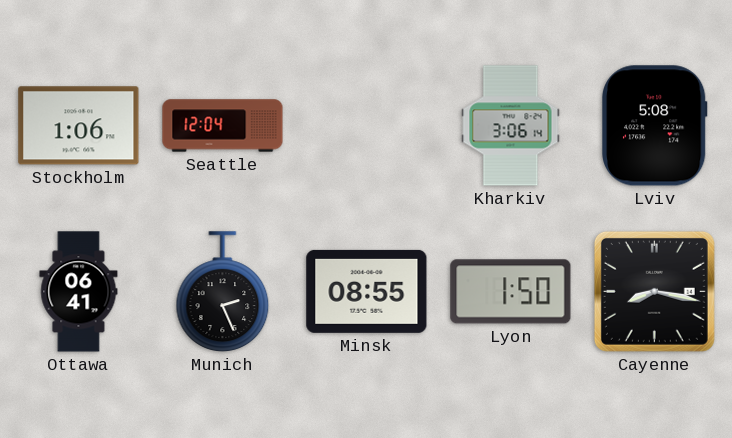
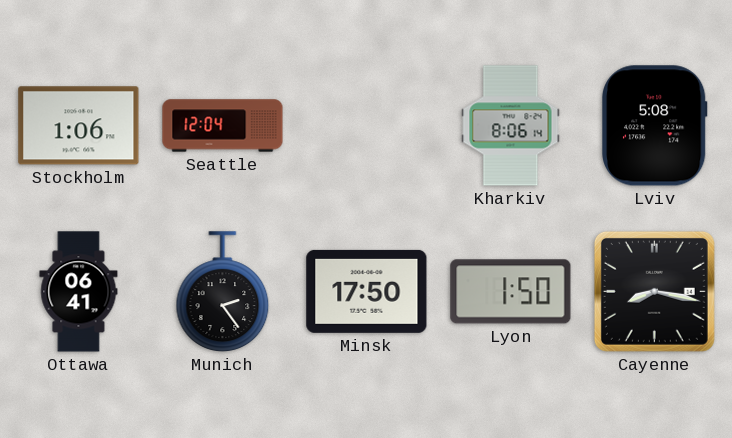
Kharkiv: 3:06 -> 8:06 (511, 126)
Munich: 2:26 -> 2:24 (223, 292)
Minsk: 08:55 -> 17:50 (367, 291)
